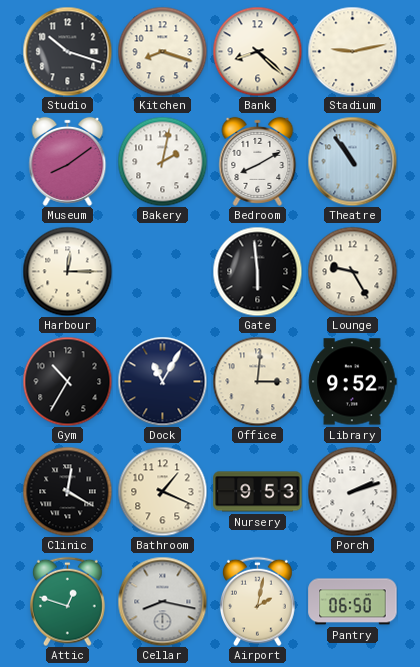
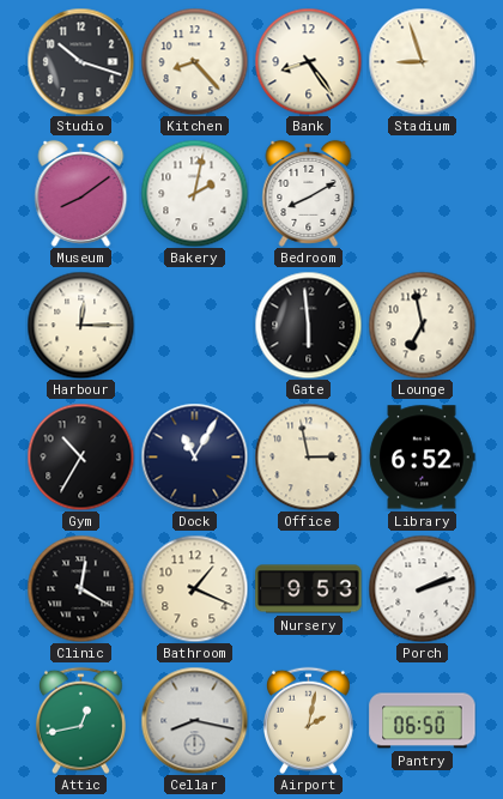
Kitchen: 8:18 -> 8:23 (194, 61)
Bank: 8:22 -> 8:24 (308, 61)
Stadium: 9:13 -> 8:57 (422, 61)
Theatre: 10:54 -> none (352, 161)
Lounge: 9:25 -> 6:58 (422, 325)
Office: 3:01 -> 2:58 (308, 456)
Library: 9:52 -> 6:52 (422, 458)
Attic: 12:48 -> 12:43 (80, 720)
